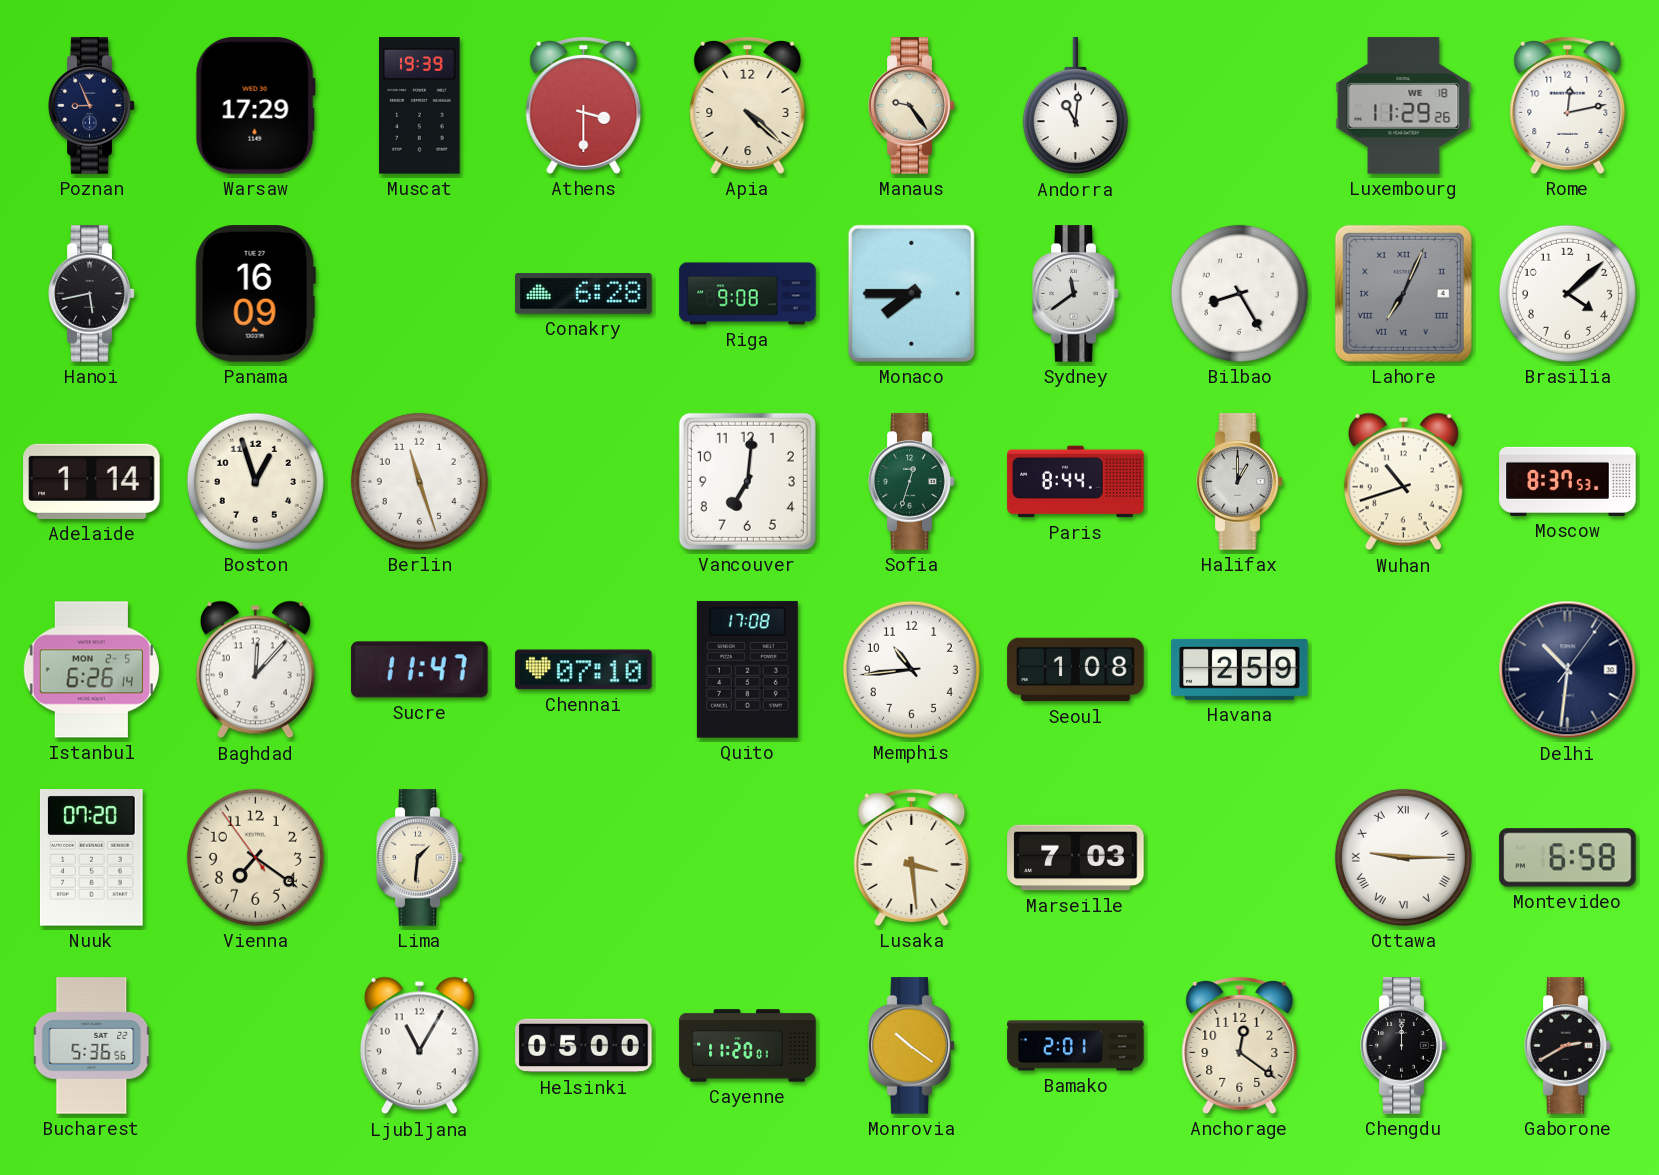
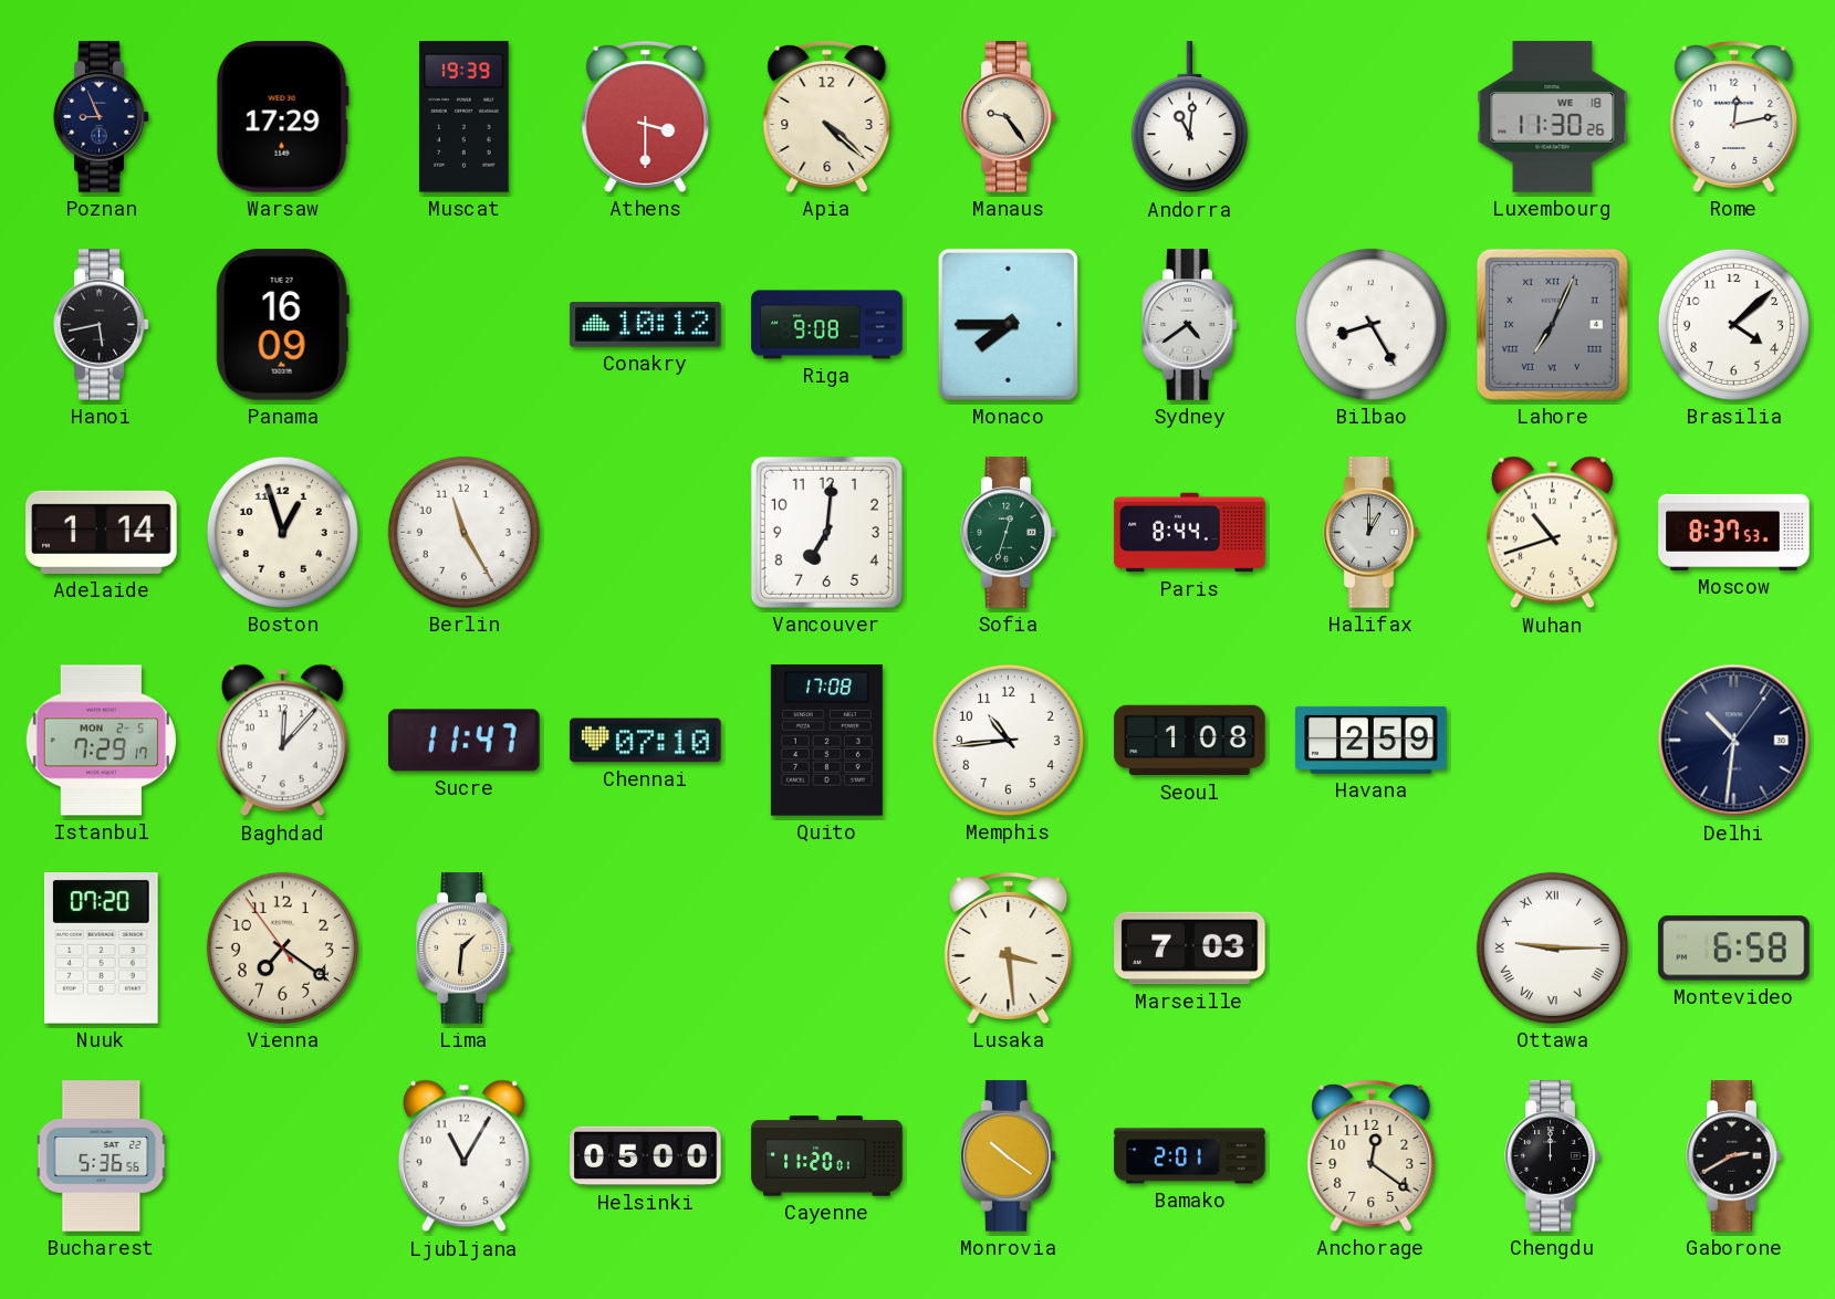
Luxembourg: 11:29 -> 11:30 (1553, 117)
Conakry: 6:28 -> 10:12 (646, 325)
Sydney: 11:39 -> 4:39 (1190, 325)
Berlin: 11:27 -> 11:25 (463, 532)
Istanbul: 6:26 -> 7:29 (101, 741)
